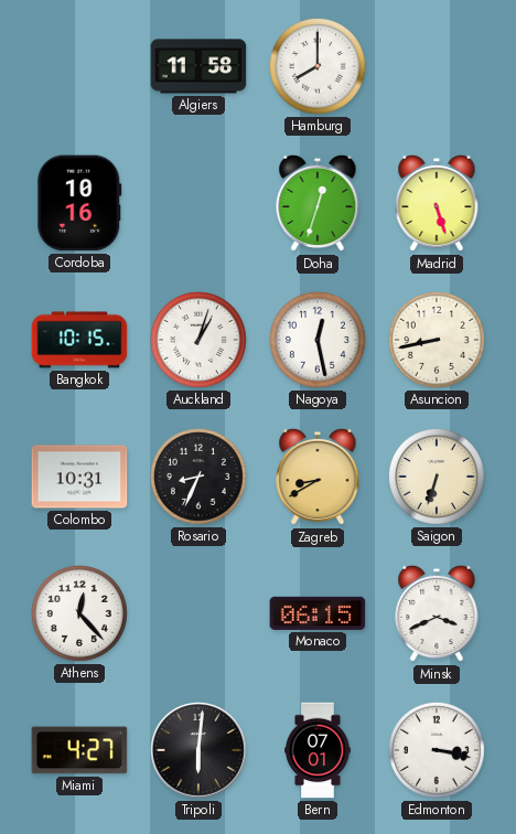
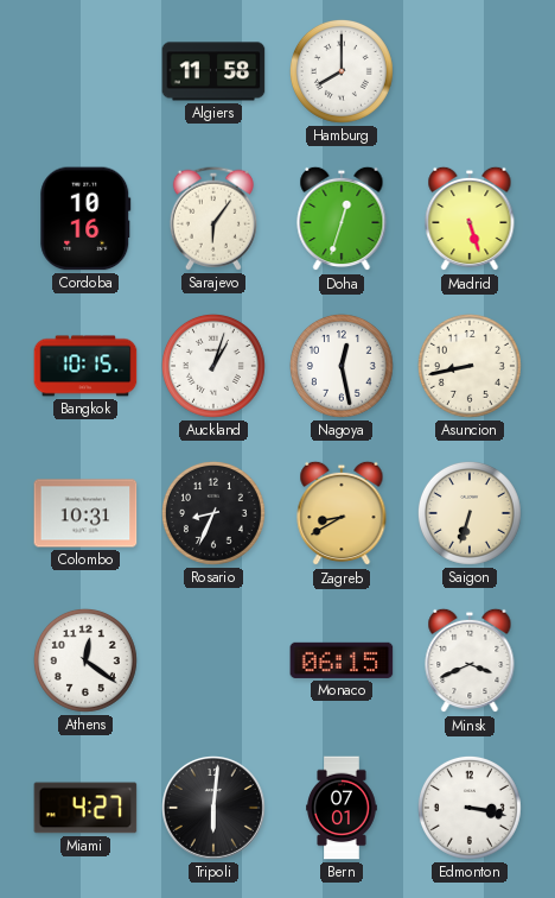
Sarajevo: none -> 6:06 (213, 219)
Athens: 12:23 -> 12:21 (85, 660)
